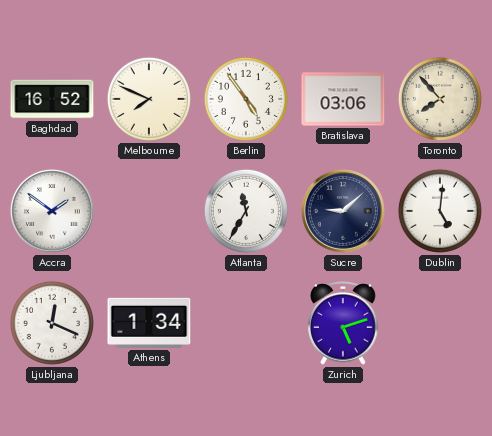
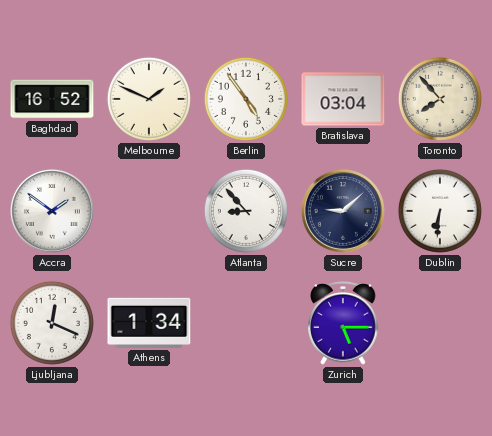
Melbourne: 7:49 -> 1:49 (149, 99)
Bratislava: 03:06 -> 03:04 (343, 99)
Atlanta: 11:35 -> 8:53 (246, 211)
Dublin: 5:01 -> 6:31 (440, 211)
Zurich: 5:12 -> 5:15 (343, 324)
